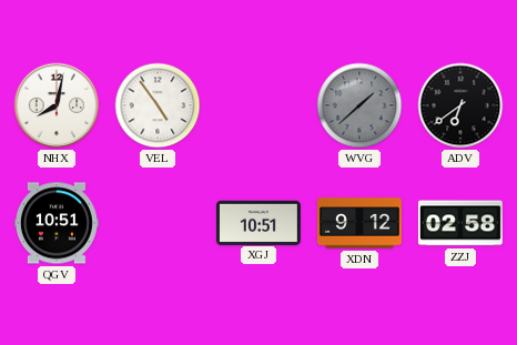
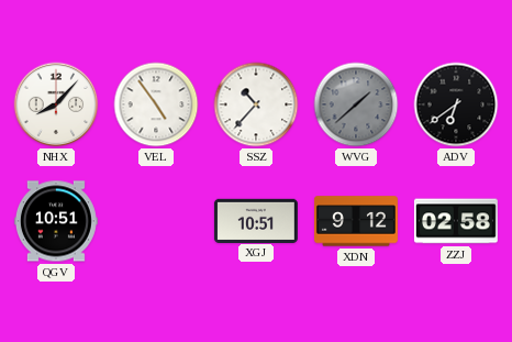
NHX: 8:02 -> 8:07 (56, 104)
SSZ: none -> 10:37 (256, 104)
